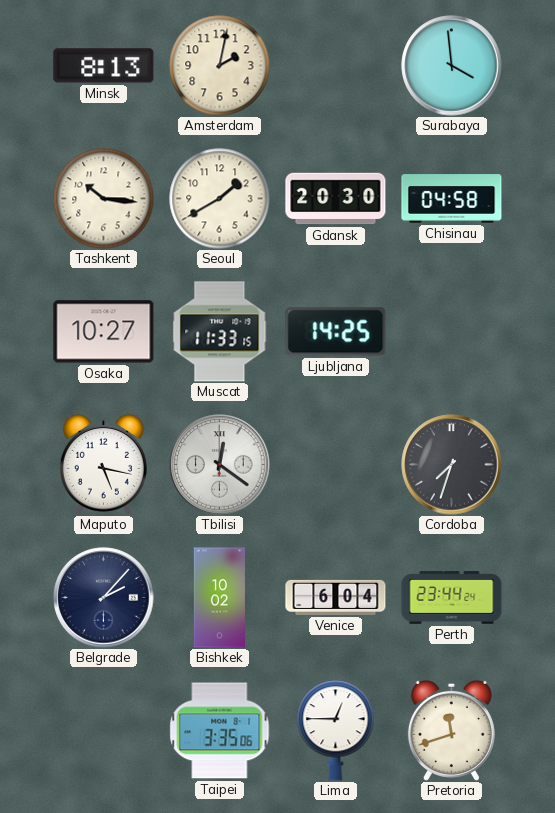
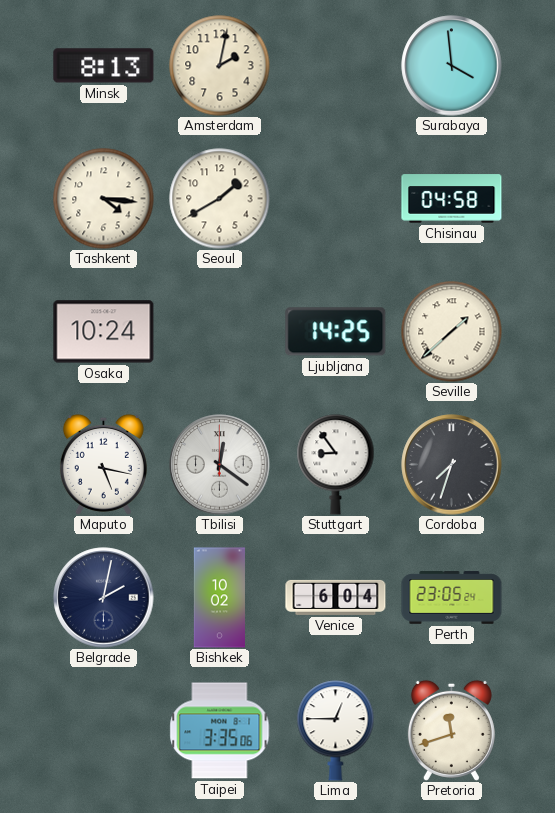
Tashkent: 10:16 -> 4:16 (104, 199)
Gdansk: 20:30 -> none (336, 199)
Osaka: 10:27 -> 10:24 (104, 332)
Muscat: 11:33 -> none (220, 332)
Seville: none -> 1:38 (452, 332)
Stuttgart: none -> 8:54 (336, 465)
Belgrade: 2:07 -> 2:02 (104, 598)
Perth: 23:44 -> 23:05 (452, 598)
